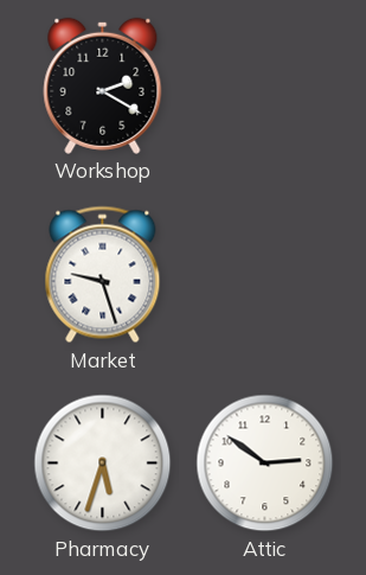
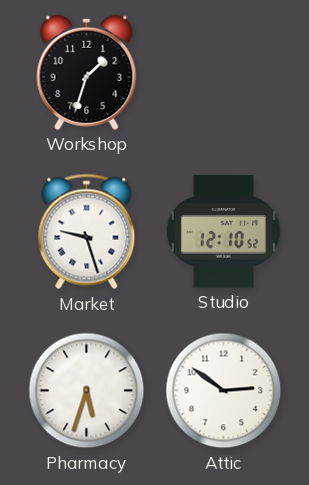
Workshop: 2:20 -> 1:33 (87, 72)
Studio: none -> 12:10 (223, 232)
